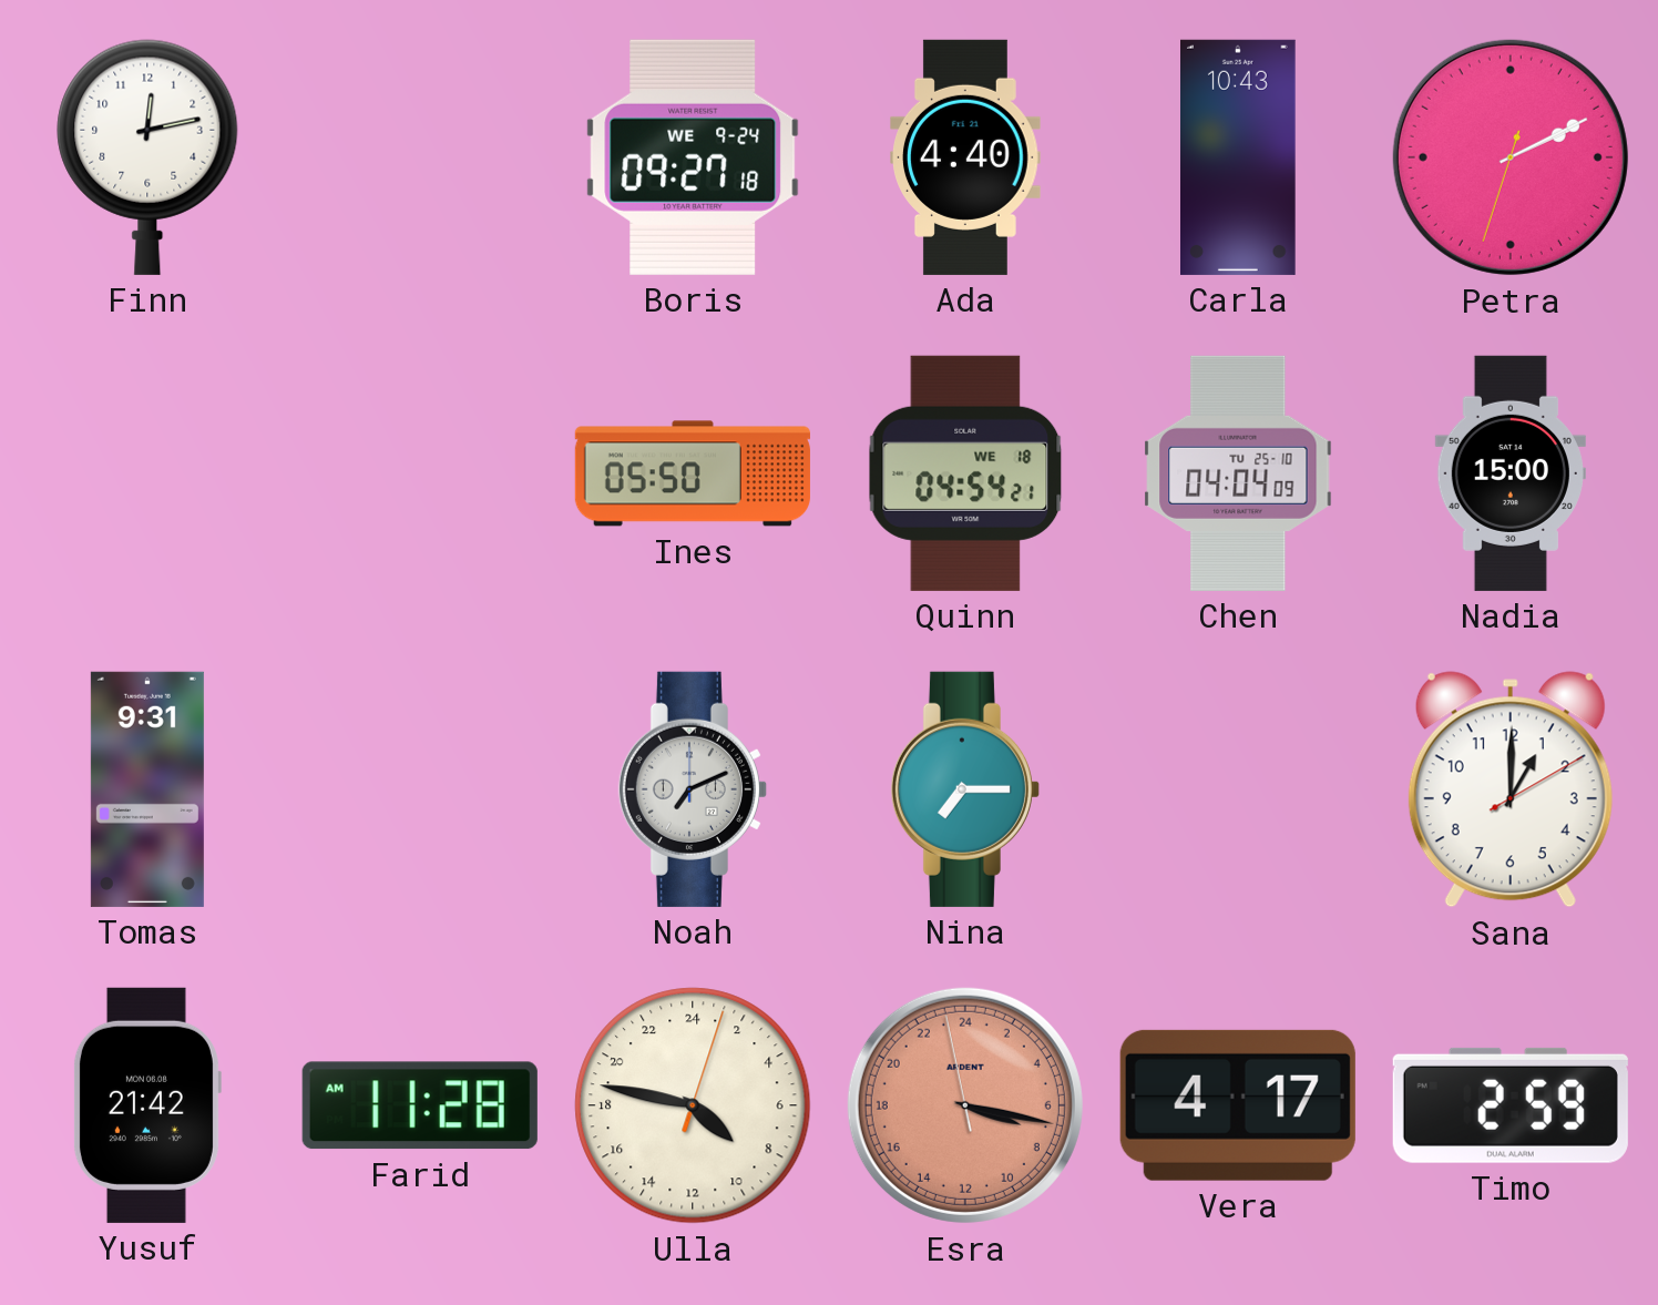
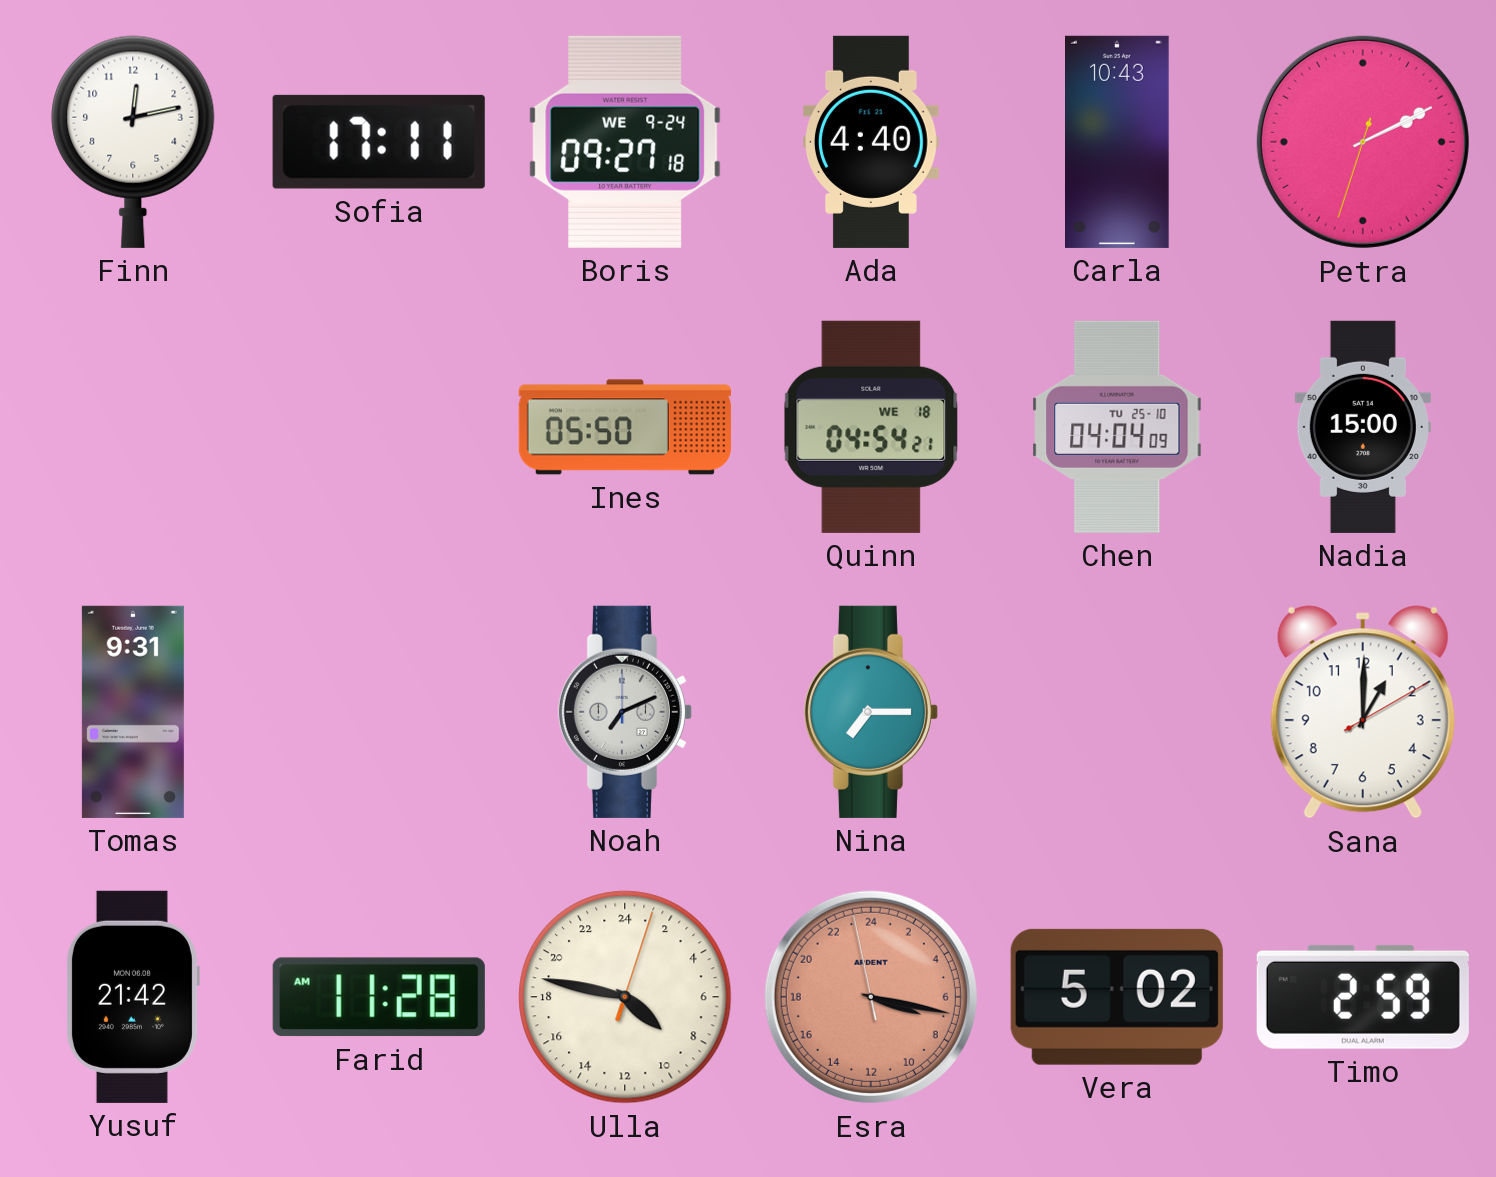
Sofia: none -> 17:11 (379, 142)
Vera: 4:17 -> 5:02 (1117, 997)
